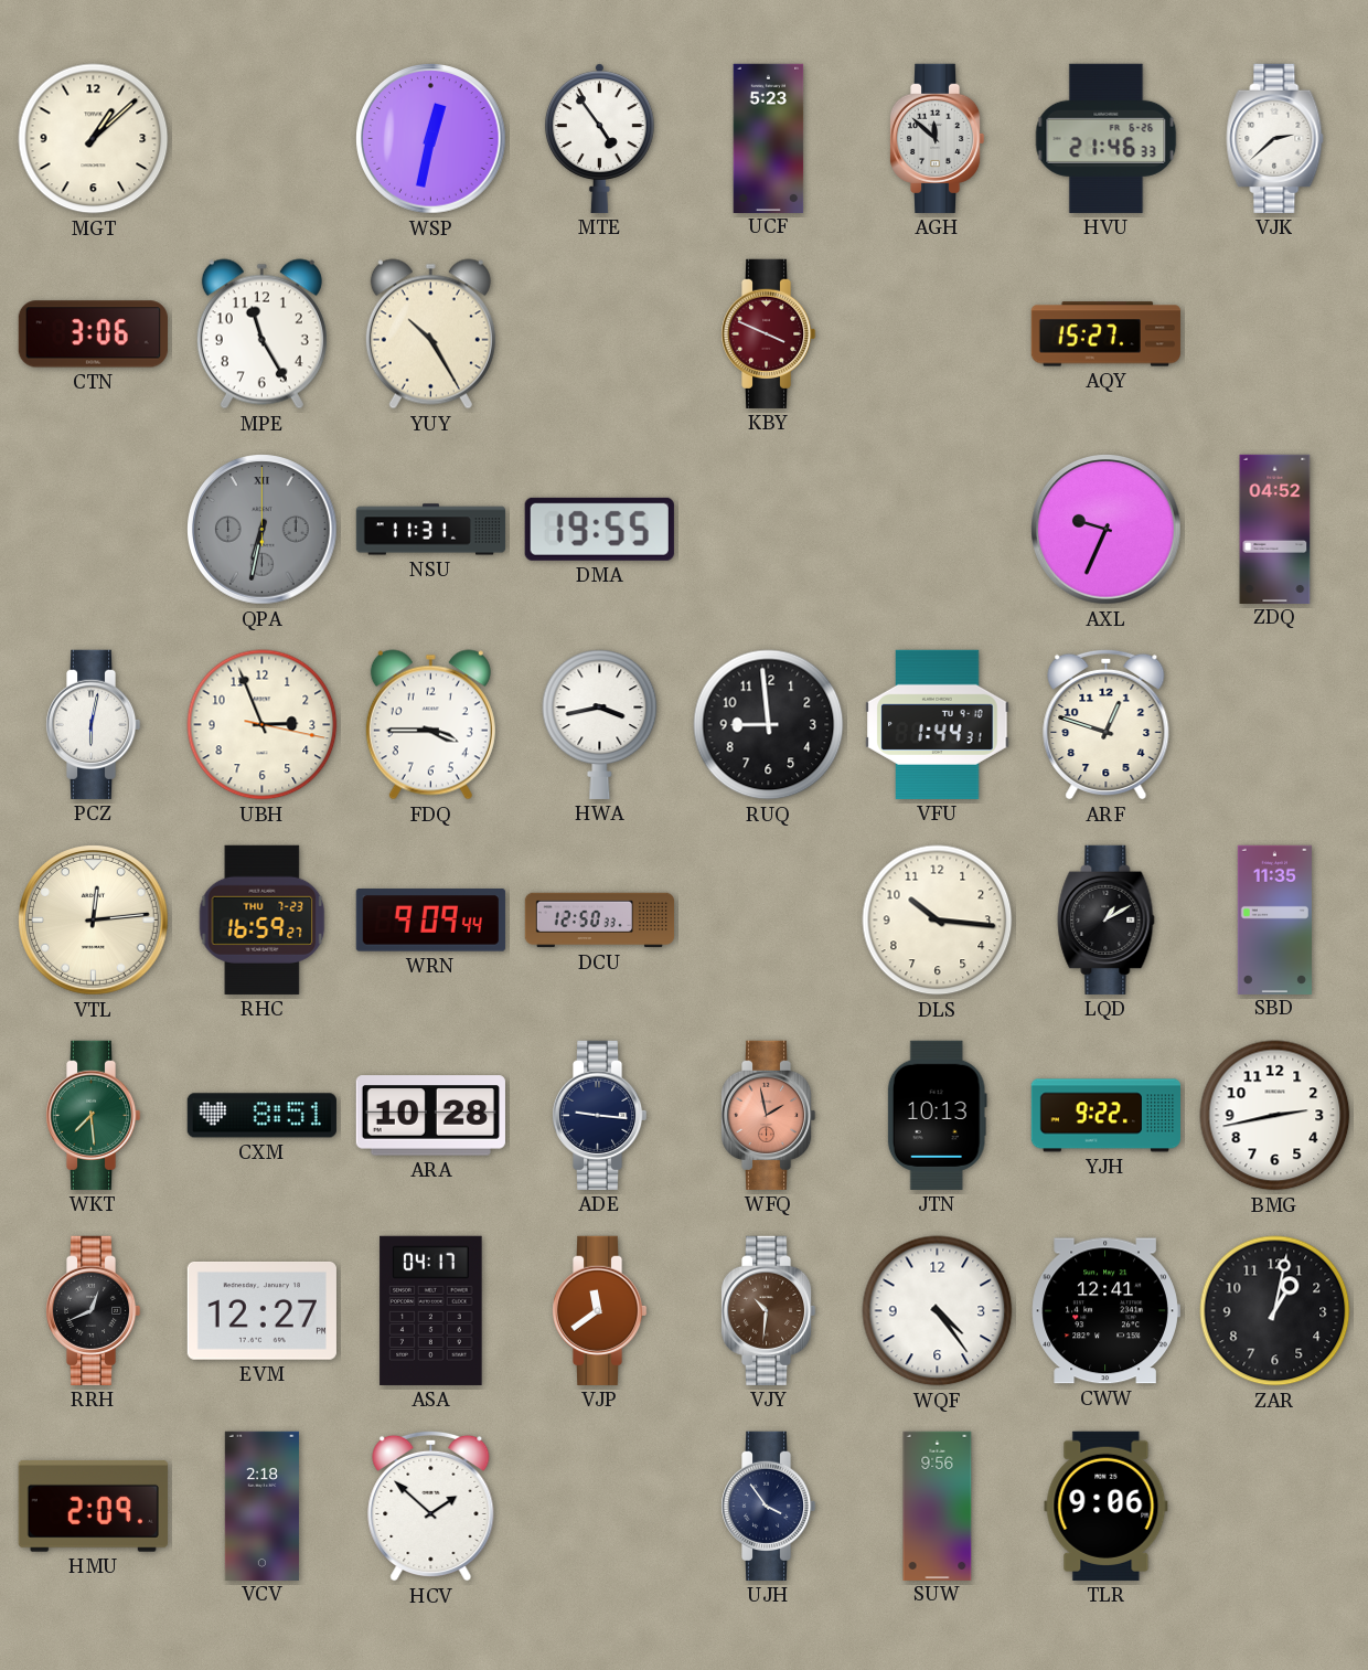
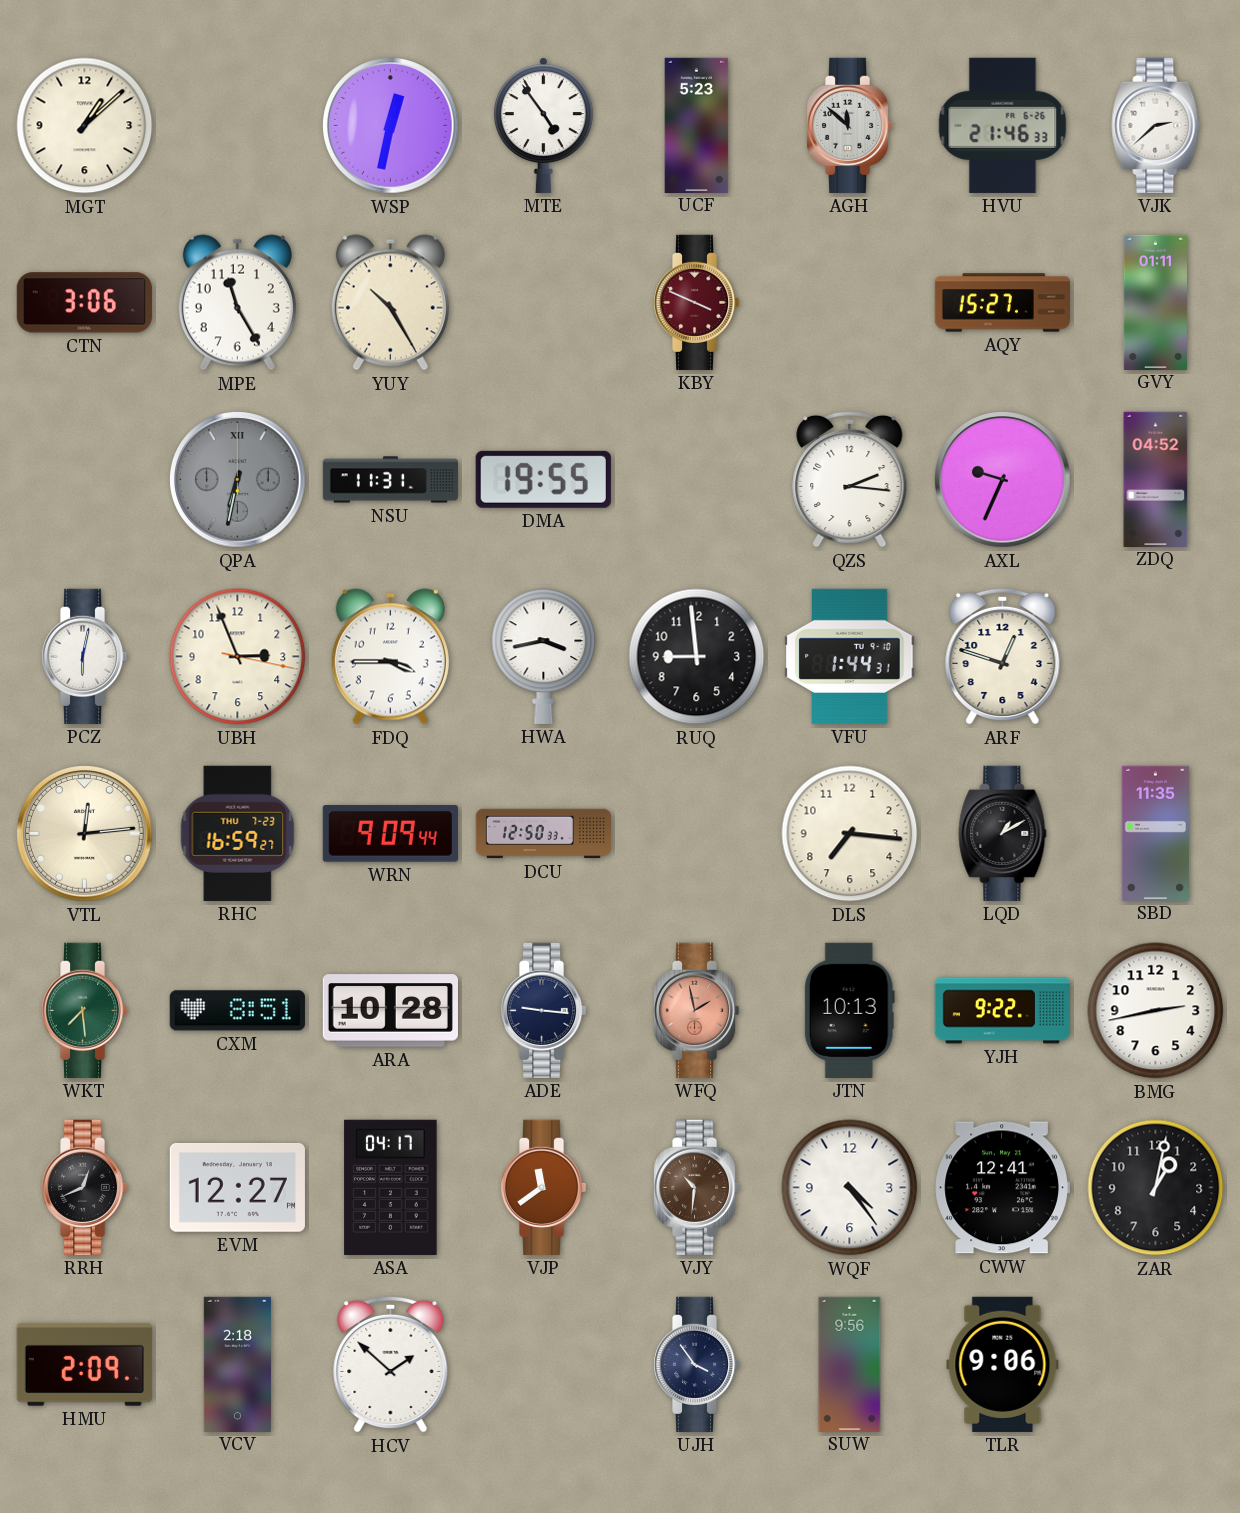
GVY: none -> 01:11 (1155, 302)
QZS: none -> 2:16 (850, 479)
DLS: 10:16 -> 7:16 (850, 834)
